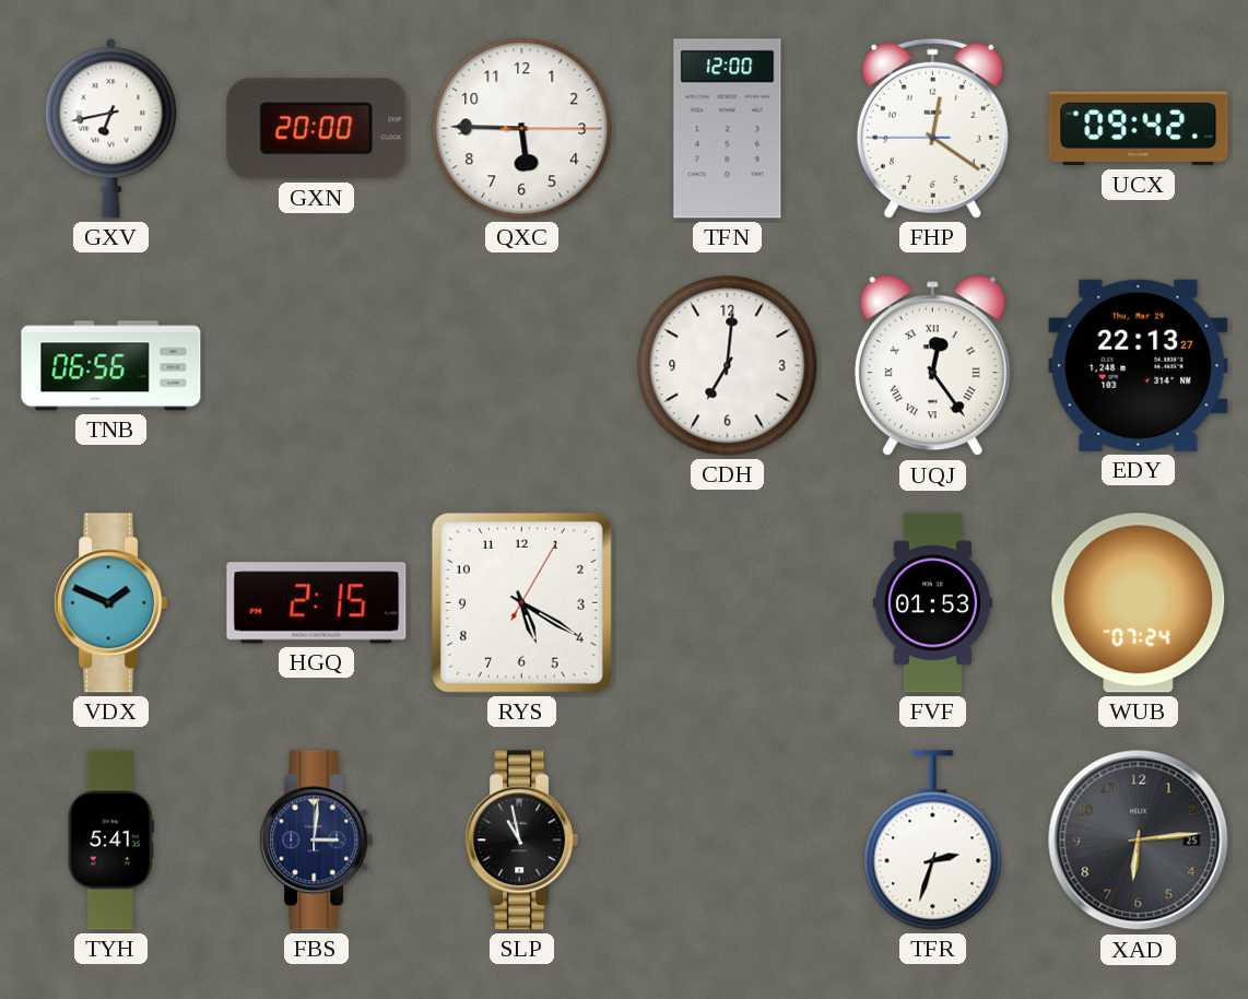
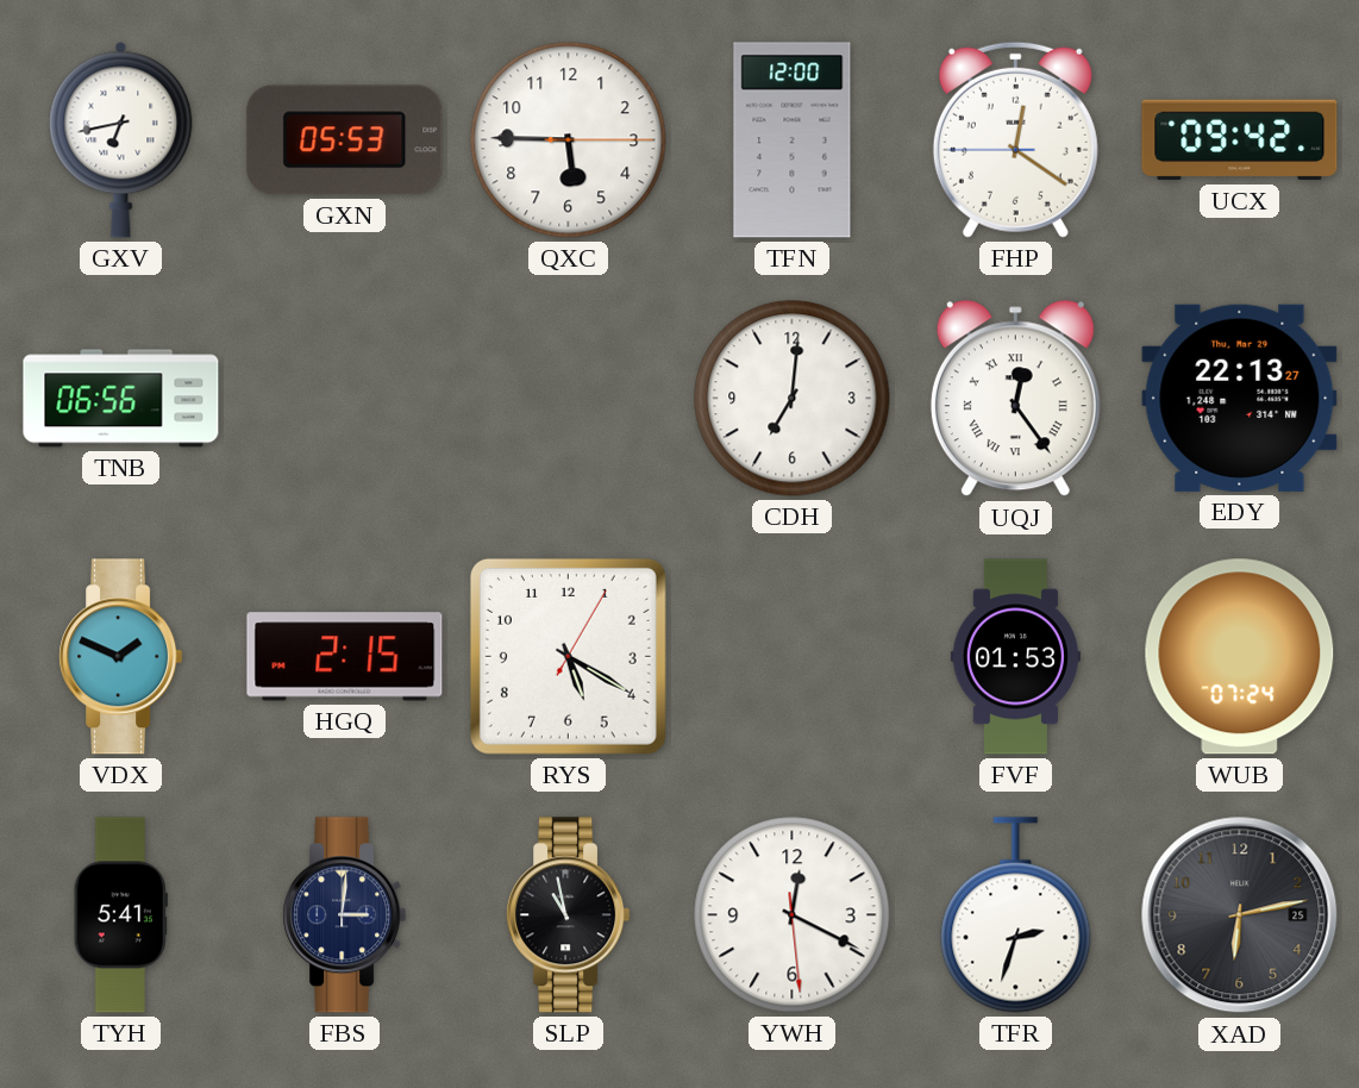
GXN: 20:00 -> 05:53 (345, 140)
YWH: none -> 12:19 (793, 915)
XAD: 6:14 -> 6:13 (1240, 915)
